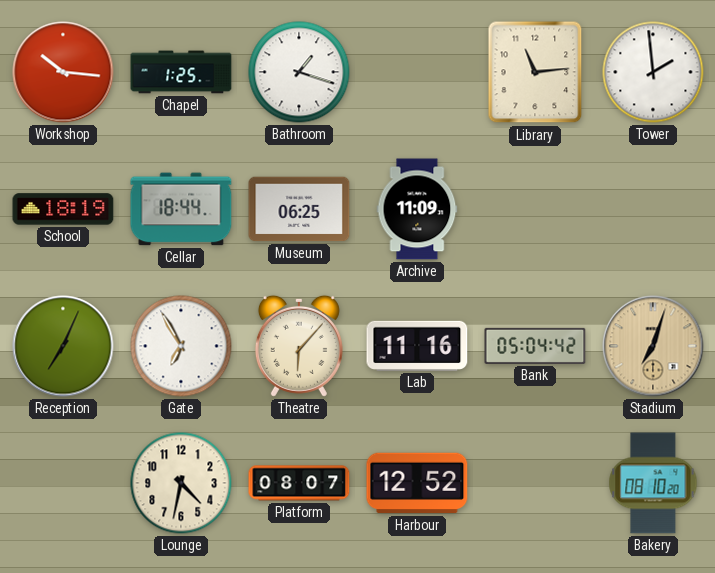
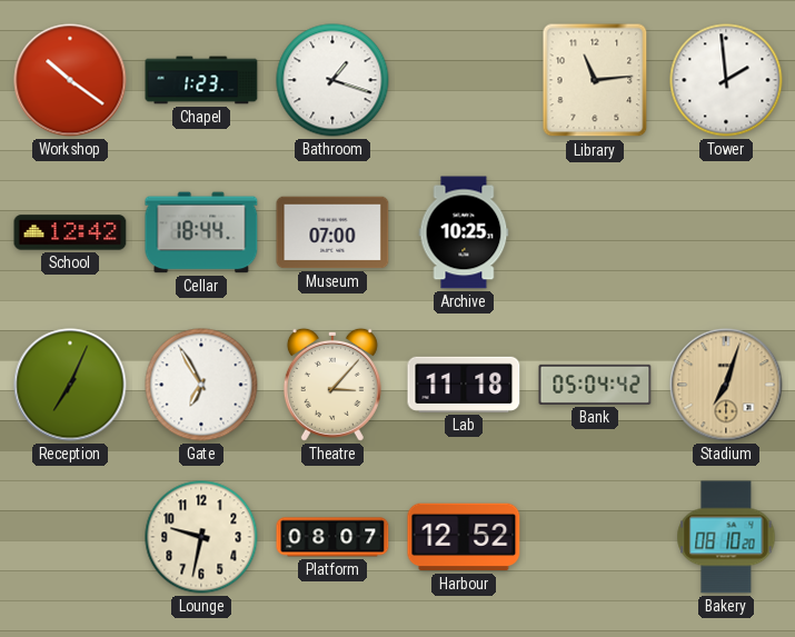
Workshop: 10:16 -> 10:21 (70, 80)
Chapel: 1:25 -> 1:23 (201, 80)
School: 18:19 -> 12:42 (70, 232)
Museum: 06:25 -> 07:00 (332, 232)
Archive: 11:09 -> 10:25 (464, 232)
Theatre: 6:07 -> 3:07 (332, 385)
Lab: 11:16 -> 11:18 (464, 385)
Lounge: 4:32 -> 9:32 (201, 537)
